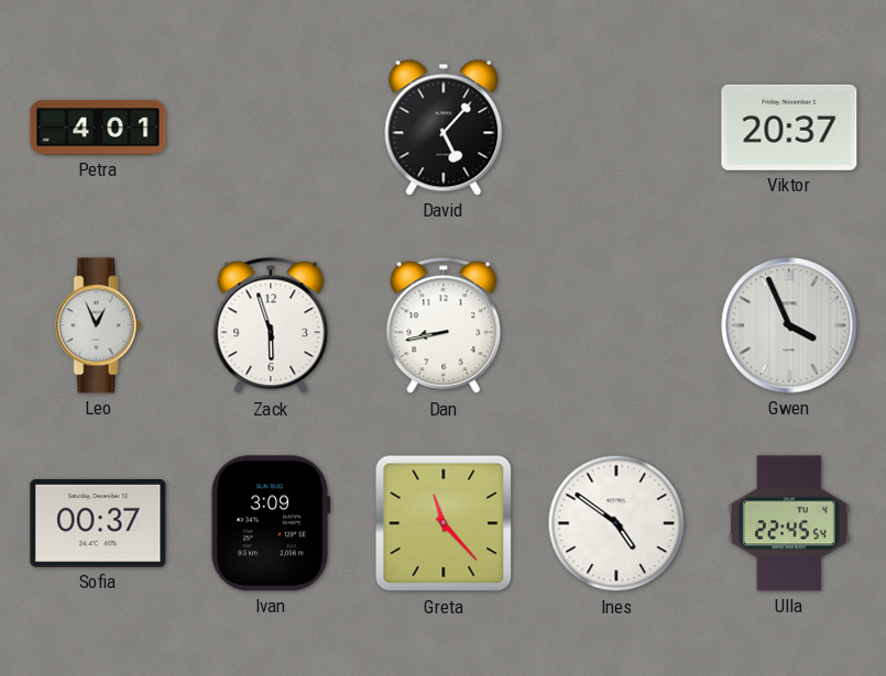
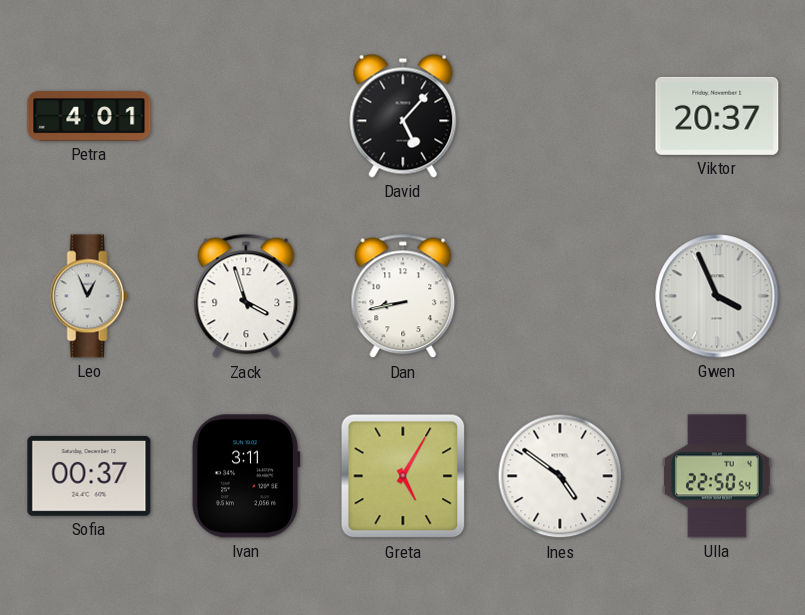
Zack: 5:57 -> 3:57 (246, 296)
Ivan: 3:09 -> 3:11 (246, 476)
Greta: 11:23 -> 5:05 (403, 476)
Ulla: 22:45 -> 22:50 (717, 476)
